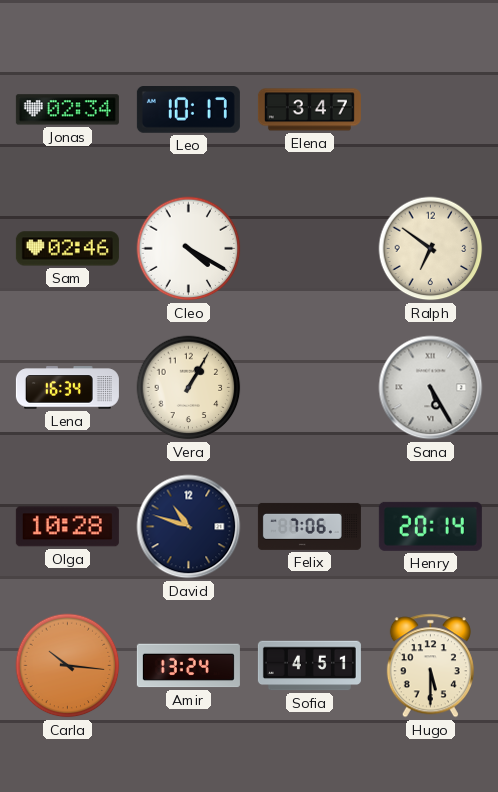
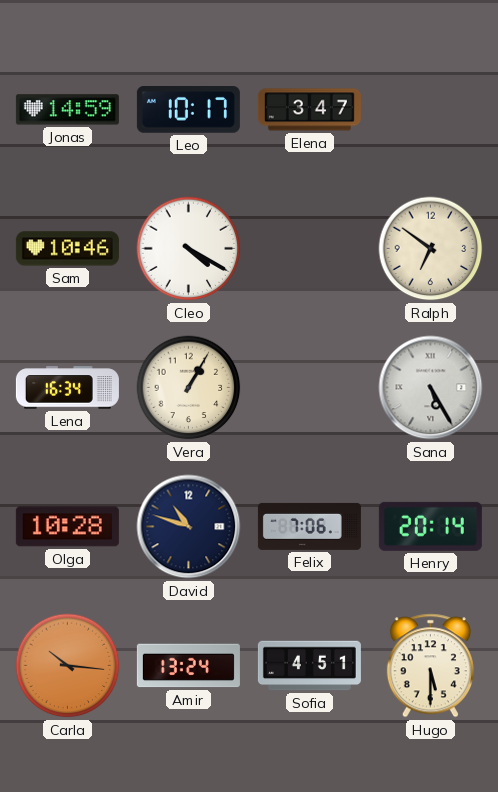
Jonas: 02:34 -> 14:59 (67, 110)
Sam: 02:46 -> 10:46 (67, 249)
